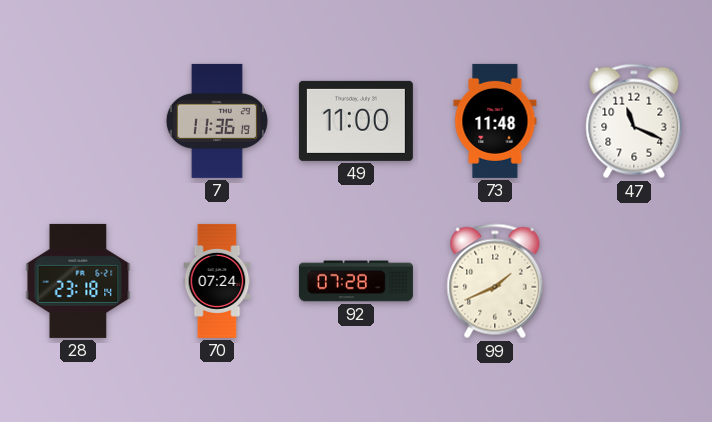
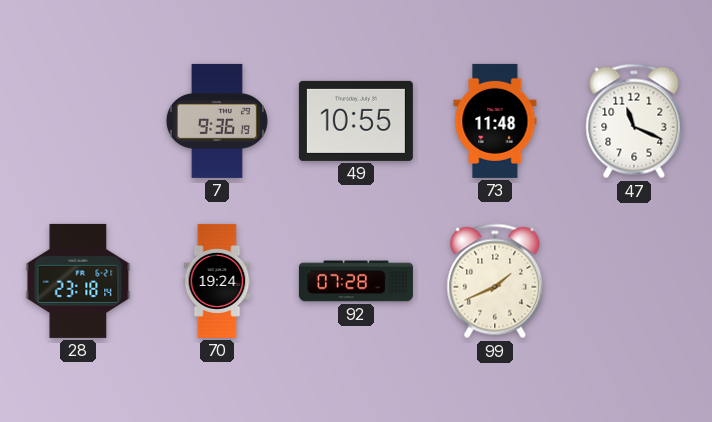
7: 11:36 -> 9:36 (217, 121)
49: 11:00 -> 10:55 (356, 121)
70: 07:24 -> 19:24 (217, 281)
